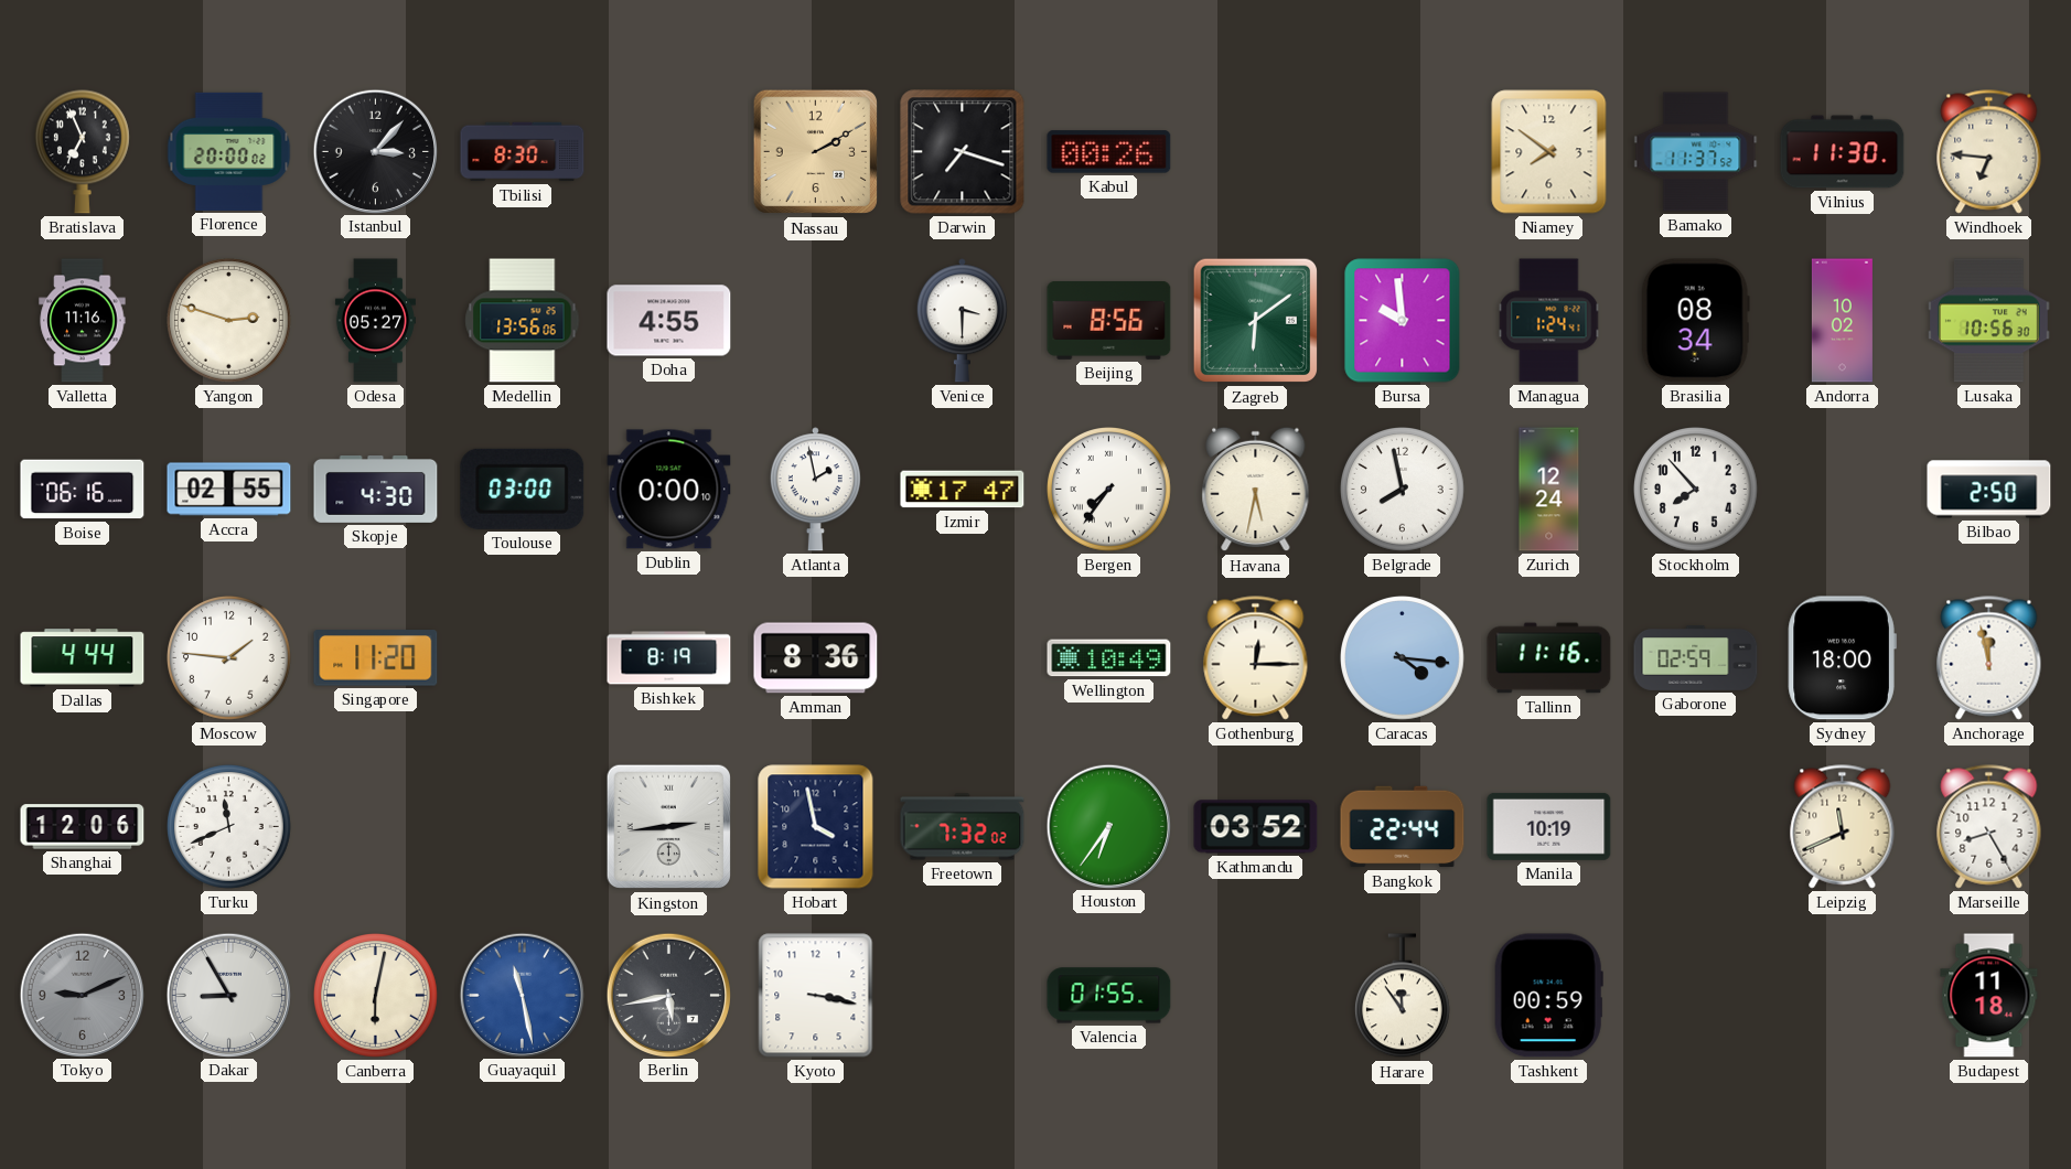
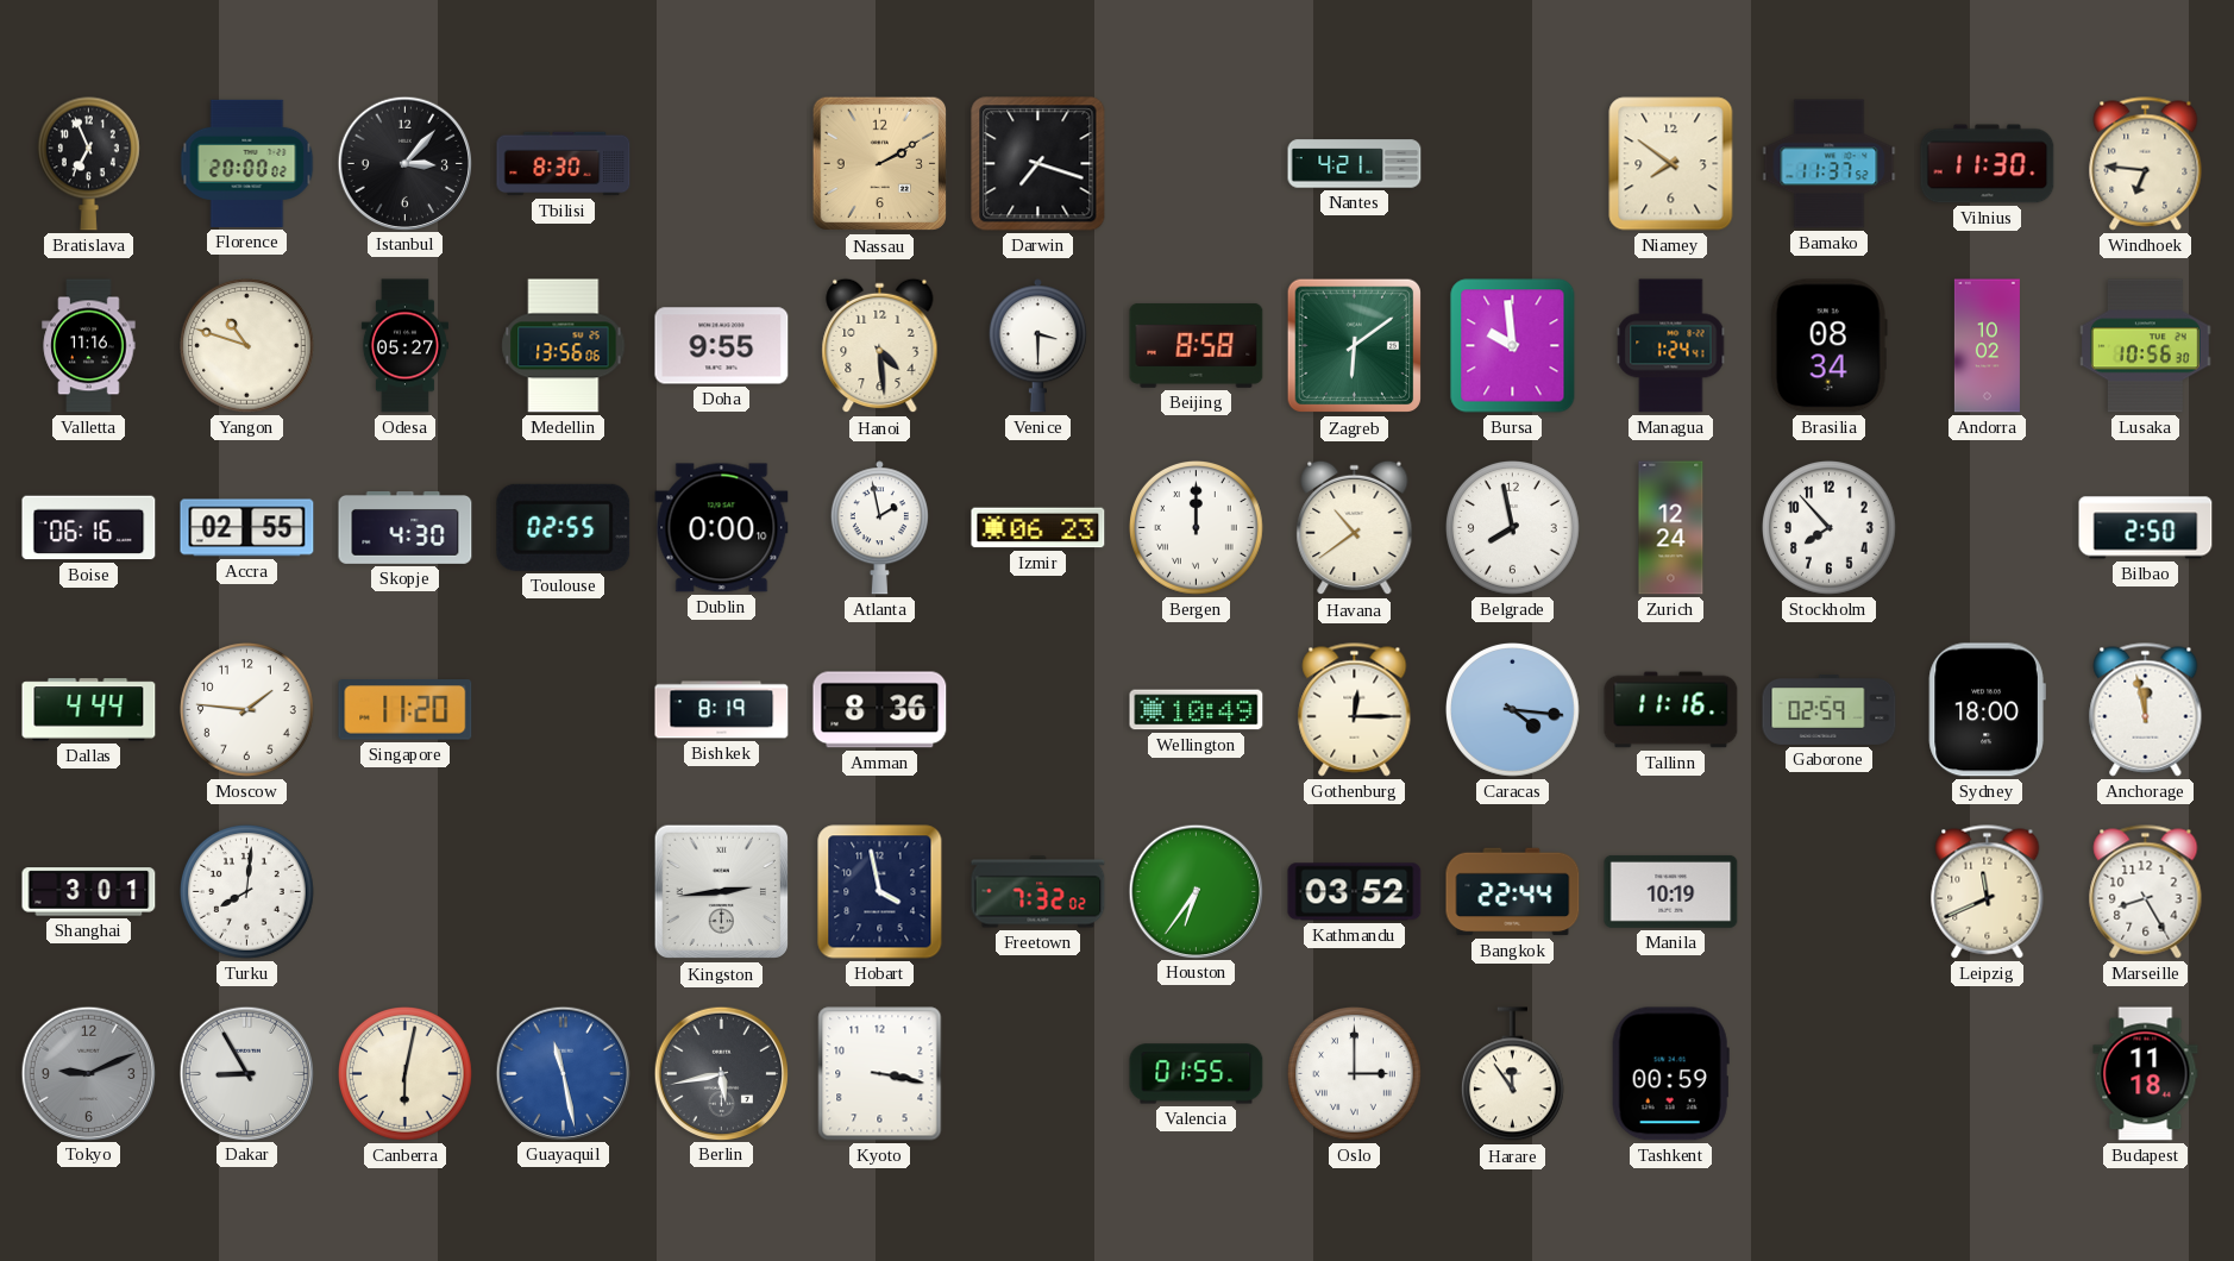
Kabul: 00:26 -> none (1109, 152)
Nantes: none -> 4:21 (1355, 164)
Yangon: 2:48 -> 10:48 (247, 346)
Doha: 4:55 -> 9:55 (722, 346)
Hanoi: none -> 4:29 (880, 346)
Beijing: 8:56 -> 8:58 (1197, 345)
Toulouse: 03:00 -> 02:55 (564, 527)
Izmir: 17:47 -> 06:23 (1038, 528)
Bergen: 7:36 -> 12:00 (1197, 528)
Havana: 5:32 -> 10:39 (1355, 528)
Shanghai: 12:06 -> 3:01 (89, 892)
Turku: 11:41 -> 8:01 (247, 892)
Oslo: none -> 3:00 (1355, 1074)
